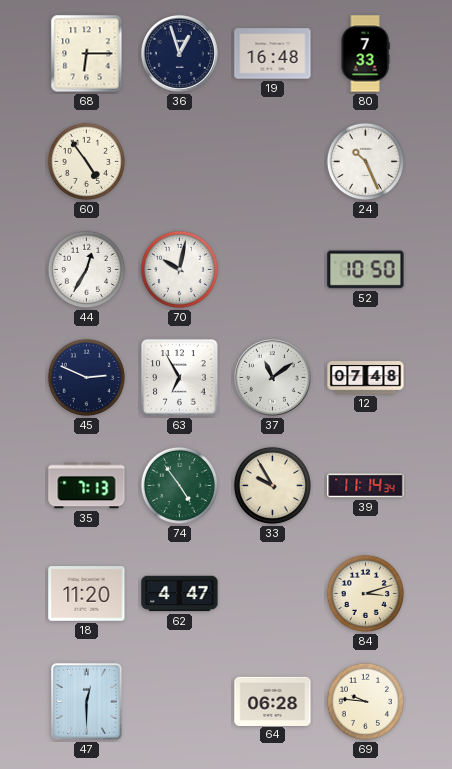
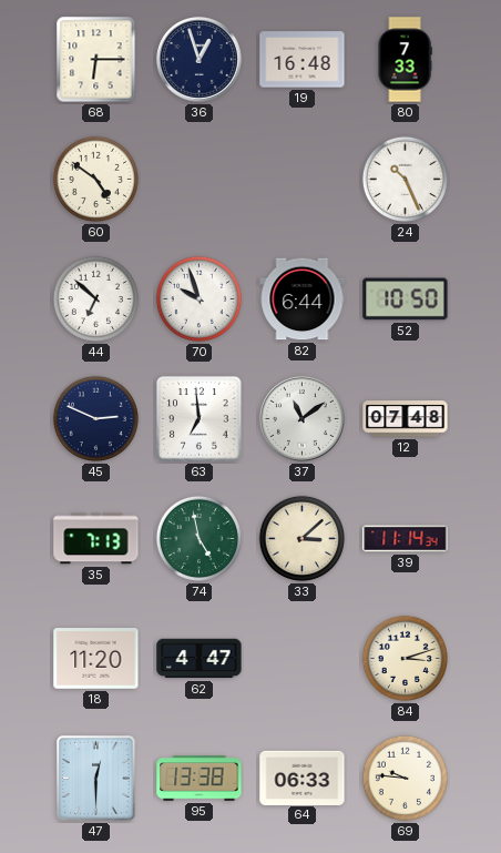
60: 4:54 -> 4:51 (95, 179)
44: 12:35 -> 6:52 (95, 298)
70: 10:02 -> 9:57 (198, 298)
82: none -> 6:44 (303, 299)
63: 6:55 -> 6:59 (200, 419)
74: 4:54 -> 4:58 (198, 538)
33: 9:55 -> 3:08 (301, 538)
95: none -> 13:38 (200, 779)
64: 06:28 -> 06:33 (303, 778)
